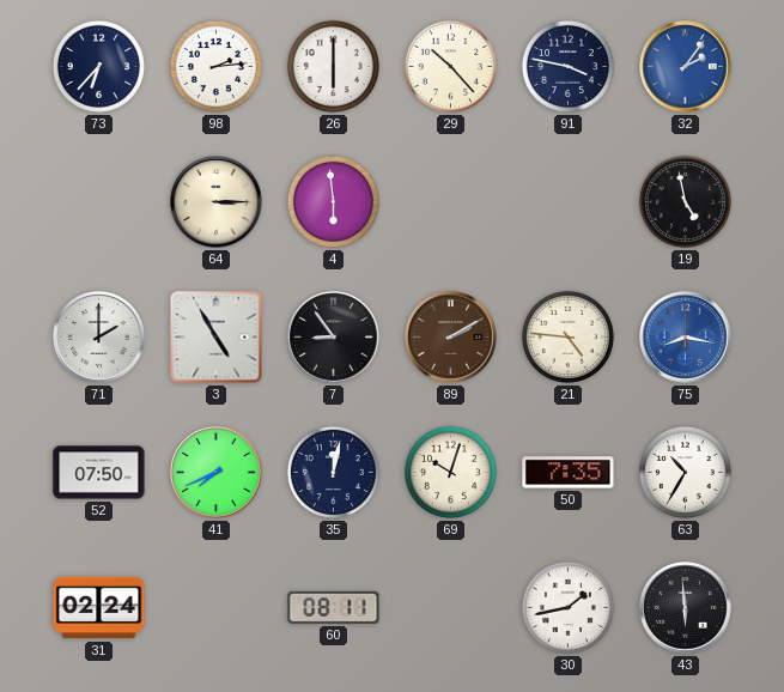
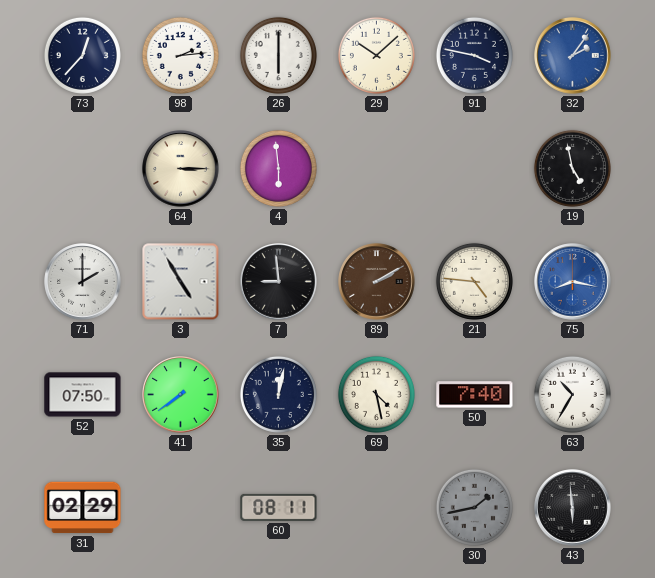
73: 6:37 -> 12:37 (82, 55)
29: 10:23 -> 10:08 (376, 55)
7: 8:54 -> 8:59 (279, 282)
41: 7:41 -> 7:39 (181, 395)
69: 10:03 -> 4:28 (376, 394)
50: 7:35 -> 7:40 (475, 395)
31: 02:24 -> 02:29 (83, 508)
30 dial: white -> grey (474, 507)
